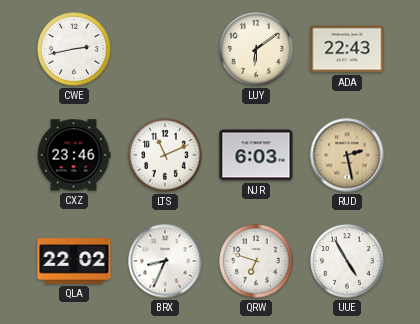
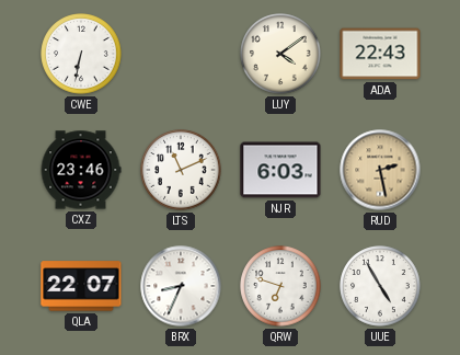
CWE: 2:43 -> 6:32 (81, 54)
LUY: 6:09 -> 4:09 (280, 54)
QLA: 22:02 -> 22:07 (81, 286)
